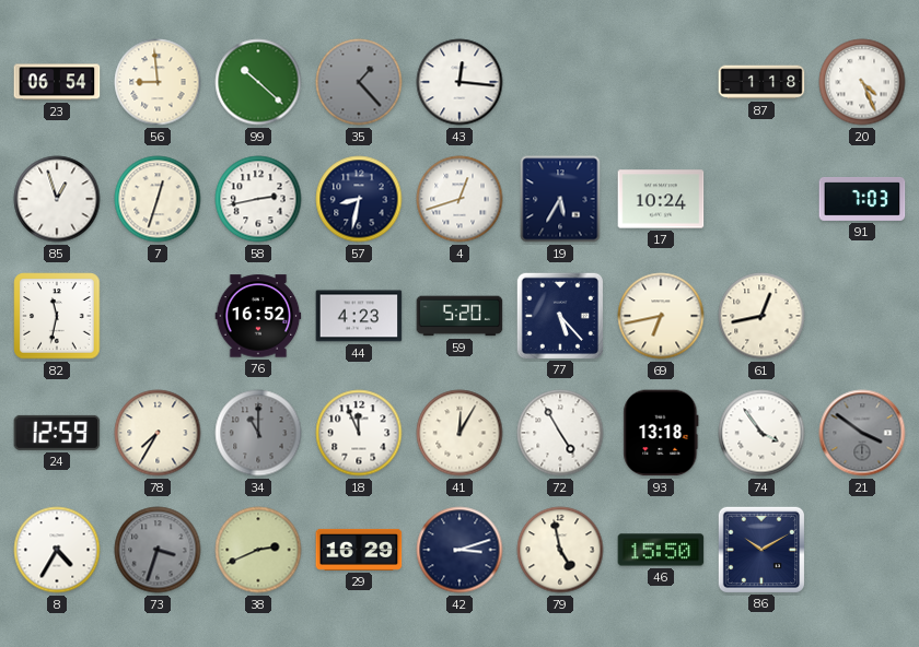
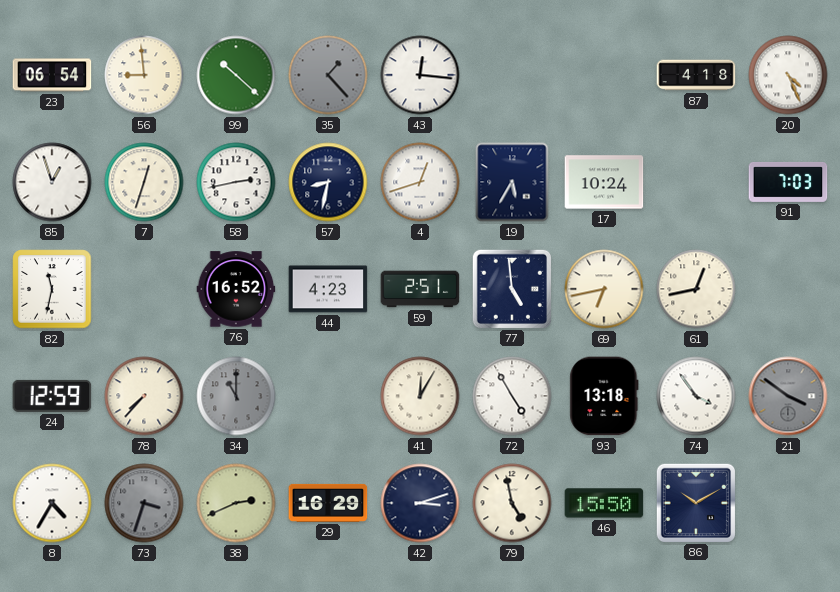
87: 1:18 -> 4:18 (696, 75)
59: 5:20 -> 2:51 (420, 289)
77: 5:23 -> 4:59 (511, 288)
78: 7:35 -> 7:37 (144, 396)
18: 11:56 -> none (359, 433)
